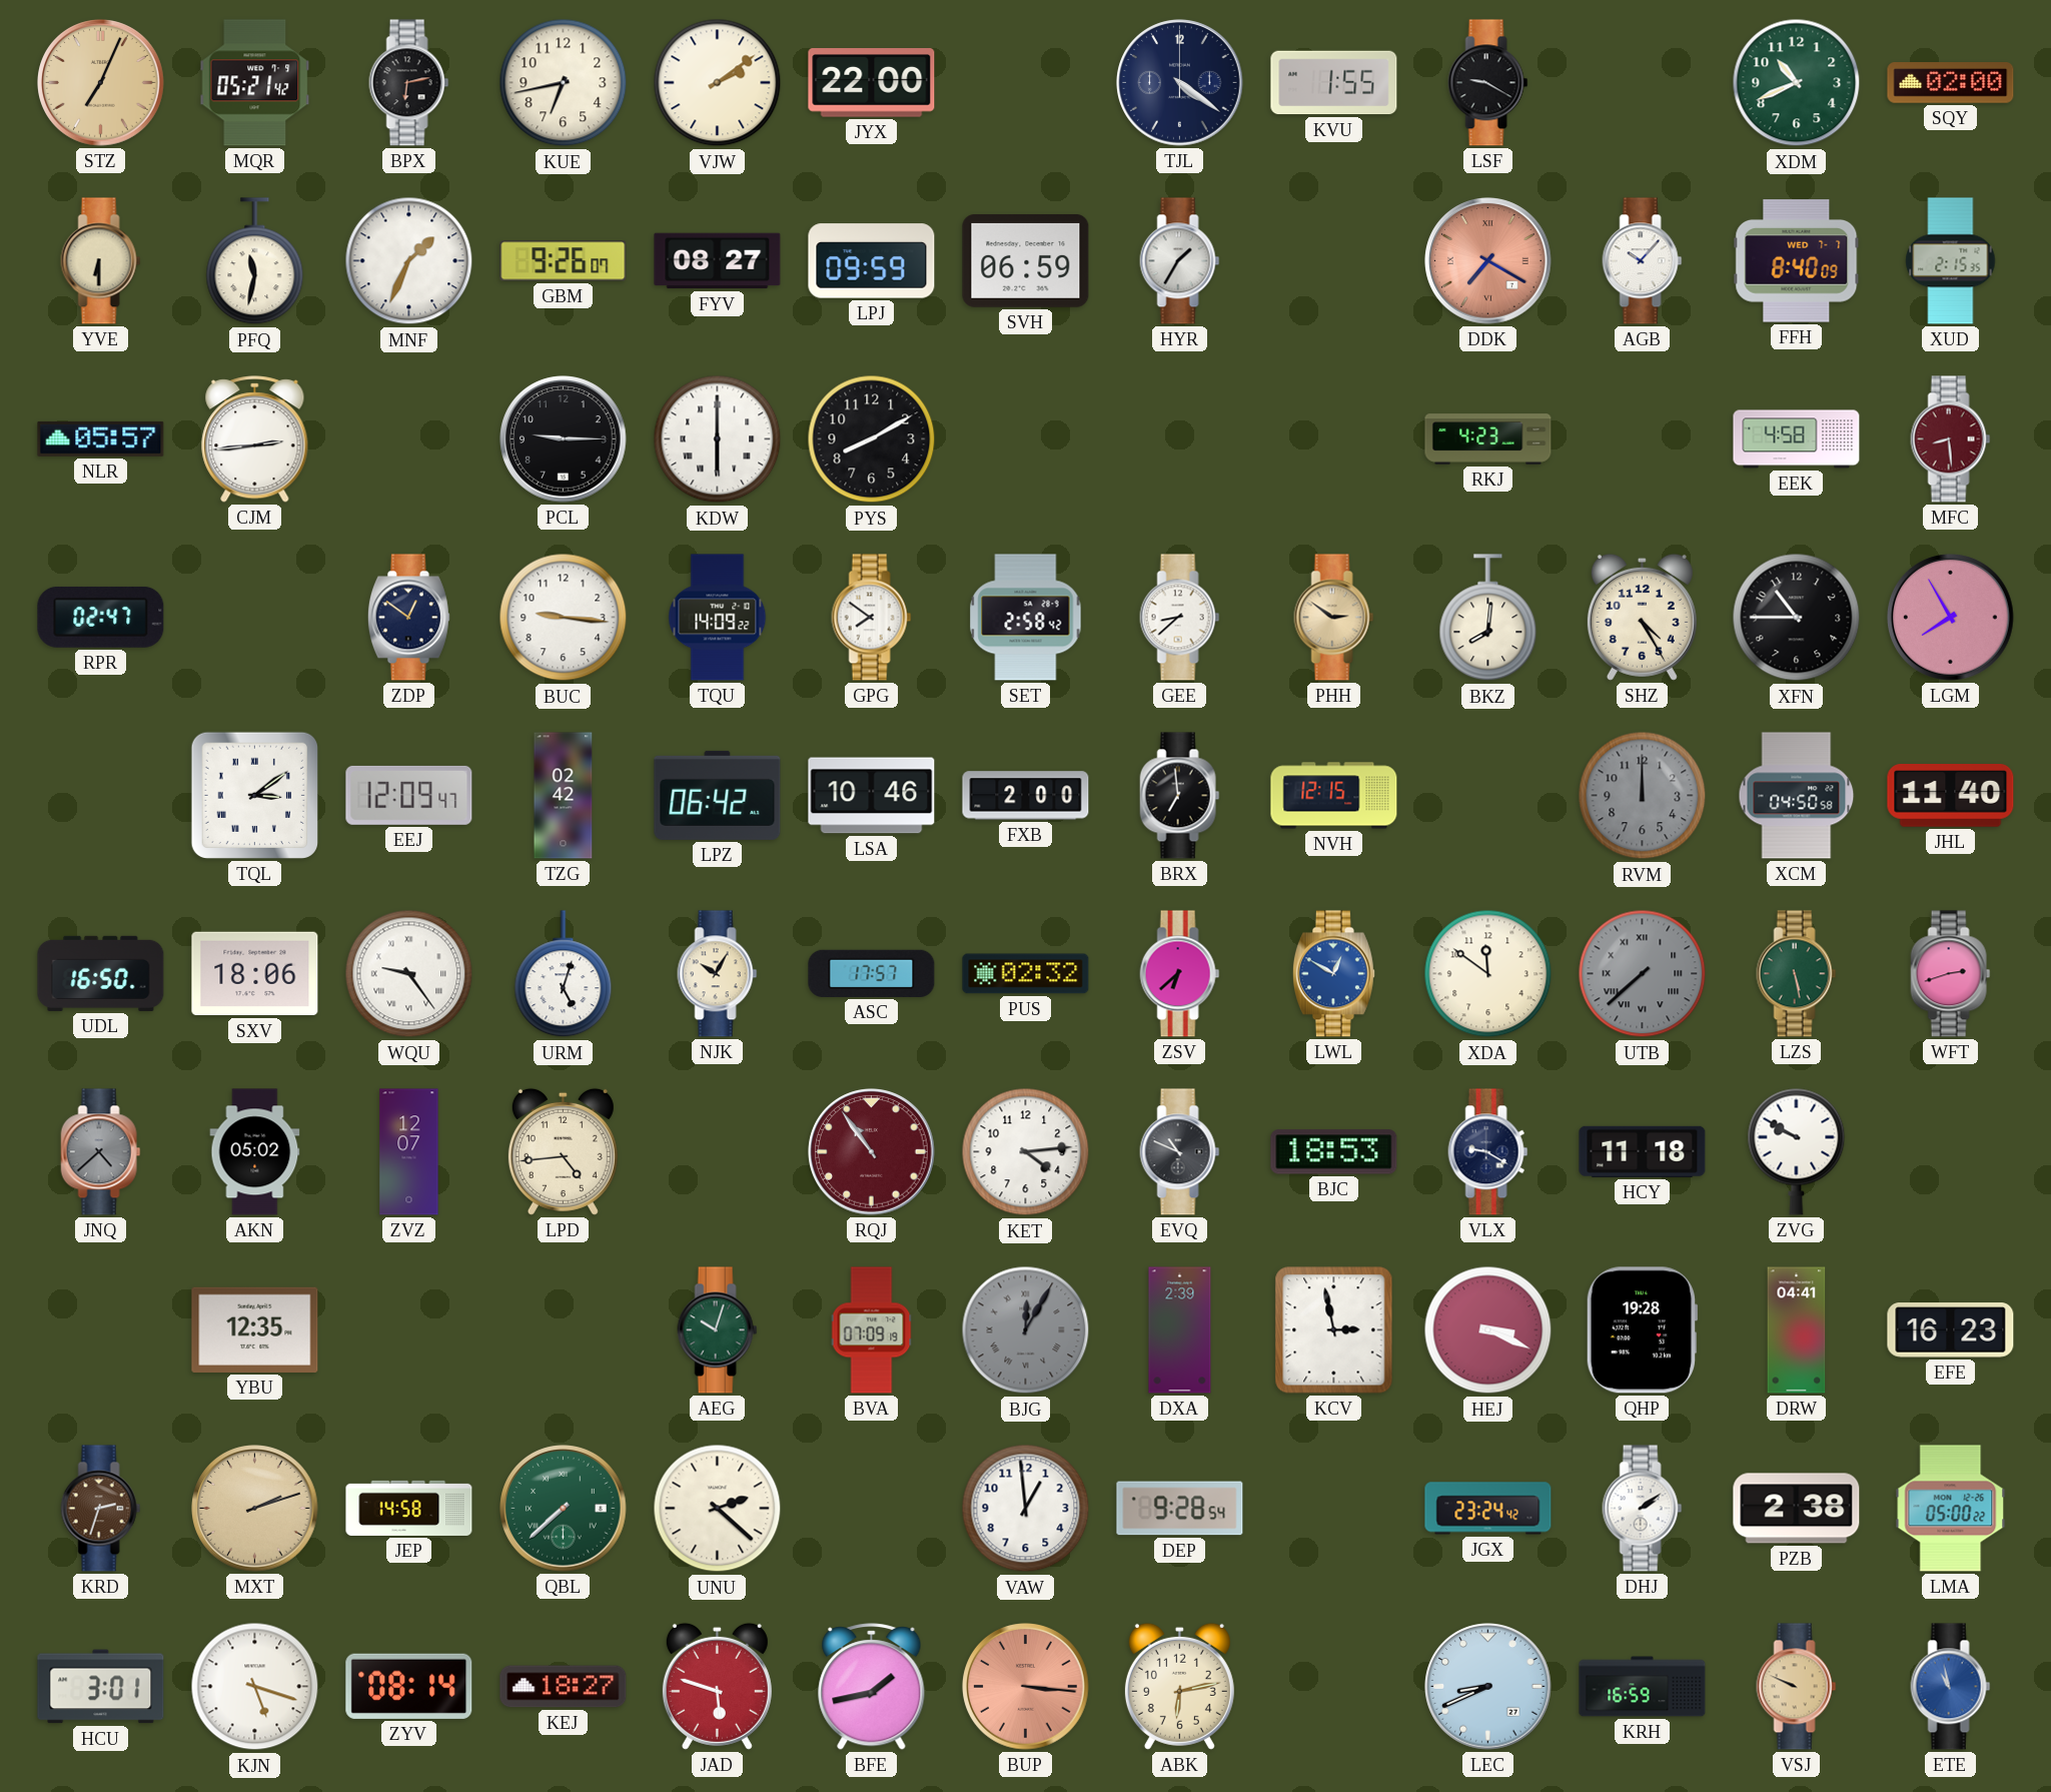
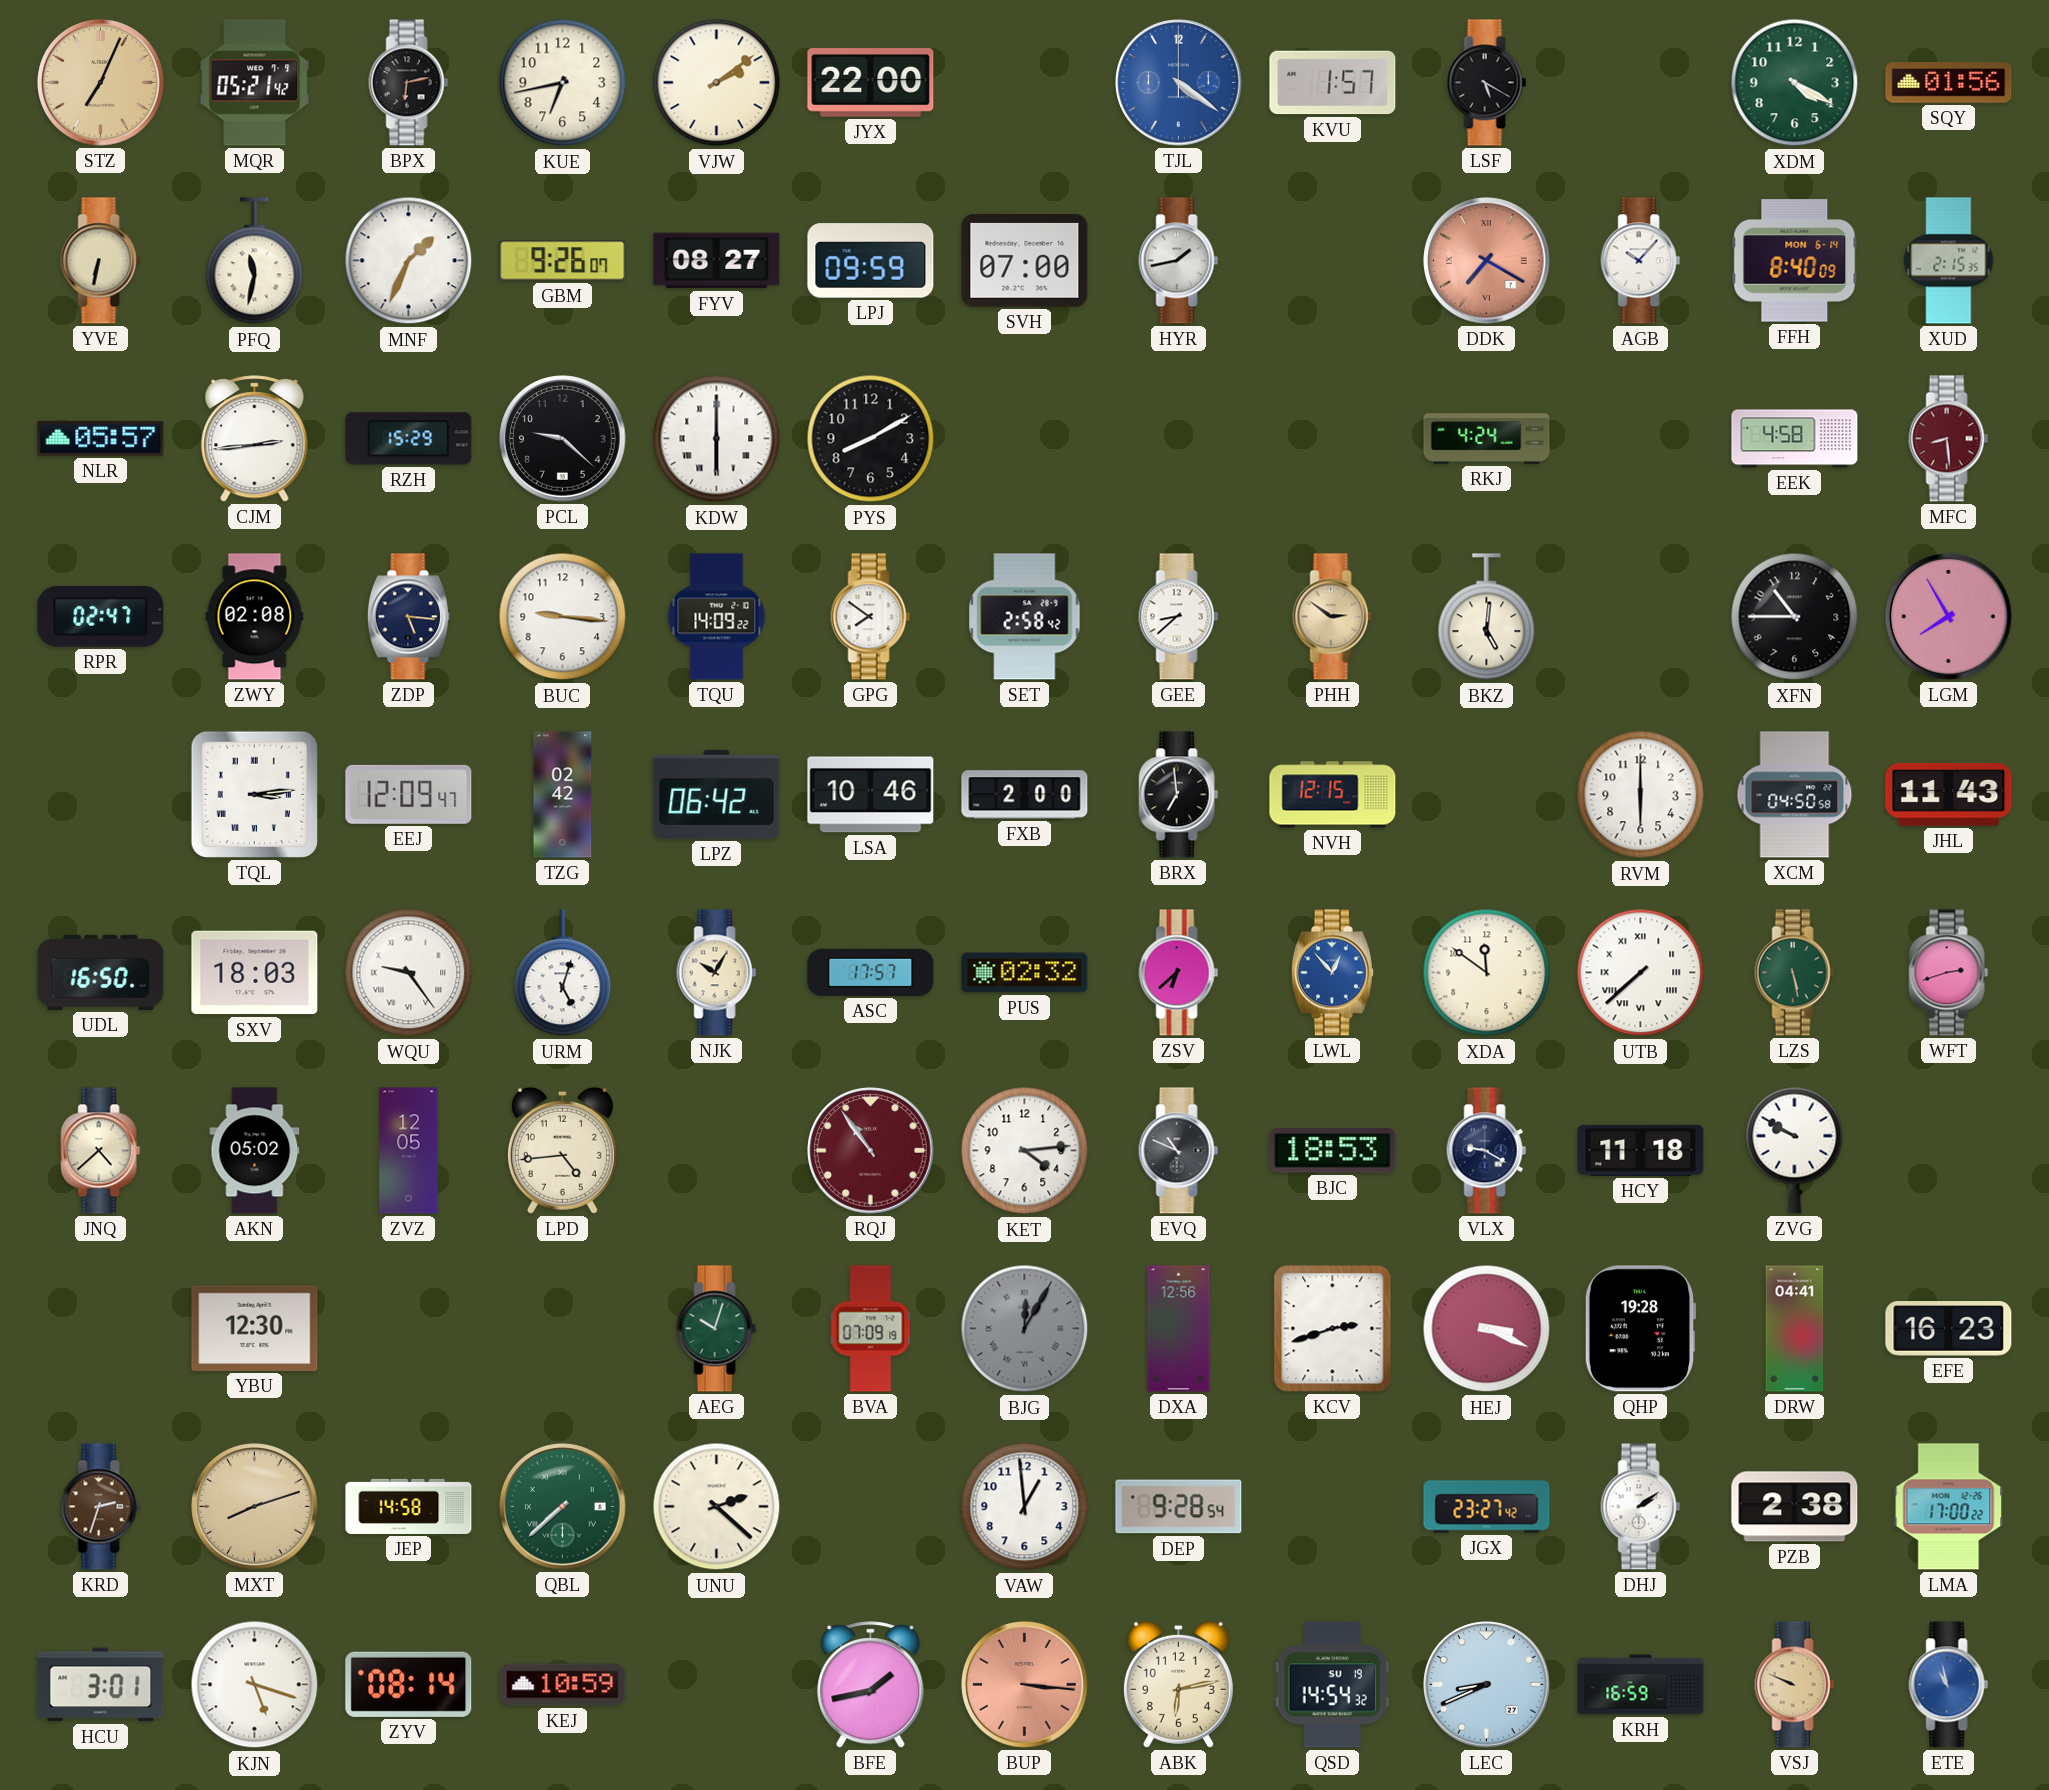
TJL dial: navy -> blue (1179, 83)
KVU: 1:55 -> 1:57 (1333, 83)
LSF: 9:20 -> 5:20 (1487, 83)
XDM: 10:41 -> 4:20 (1795, 83)
SQY: 02:00 -> 01:56 (1949, 83)
YVE: 6:30 -> 6:32 (101, 261)
SVH: 06:59 -> 07:00 (1025, 260)
HYR: 1:35 -> 1:43 (1179, 261)
FFH date: WED 7-7 -> MON 6-14 (1795, 261)
RZH: none -> 15:29 (409, 439)
PCL: 9:15 -> 9:22 (563, 439)
RKJ: 4:23 -> 4:24 (1487, 439)
ZWY: none -> 02:08 (255, 617)
ZDP: 12:51 -> 5:16 (408, 617)
BKZ: 8:01 -> 5:01 (1487, 617)
SHZ: 4:25 -> none (1642, 617)
TQL: 3:09 -> 3:14 (254, 794)
RVM: 12:00 -> 6:00 (1641, 795)
RVM dial: grey -> white (1641, 795)
JHL: 11:40 -> 11:43 (1949, 795)
SXV: 18:06 -> 18:03 (255, 973)
LWL: 12:50 -> 12:53 (1332, 973)
UTB dial: grey -> white (1641, 973)
JNQ dial: grey -> cream (101, 1151)
ZVZ: 12:07 -> 12:05 (409, 1151)
YBU: 12:35 -> 12:30 (255, 1328)
DXA: 2:39 -> 12:56 (1179, 1329)
KCV: 2:58 -> 2:42 (1333, 1329)
MXT: 2:12 -> 8:12 (255, 1507)
JGX: 23:24 -> 23:27 (1487, 1507)
LMA: 05:00 -> 17:00 (1949, 1507)
KEJ: 18:27 -> 10:59 (563, 1685)
JAD: 5:48 -> none (717, 1686)
QSD: none -> 14:54 (1332, 1685)
